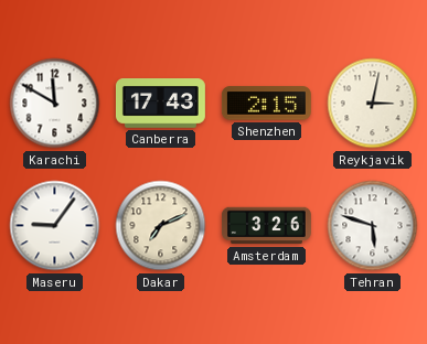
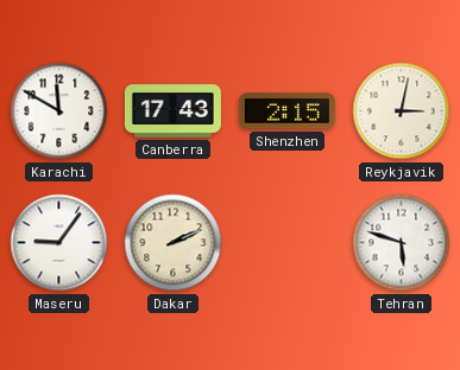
Dakar: 7:11 -> 2:11 (174, 243)
Amsterdam: 3:26 -> none (266, 226)
